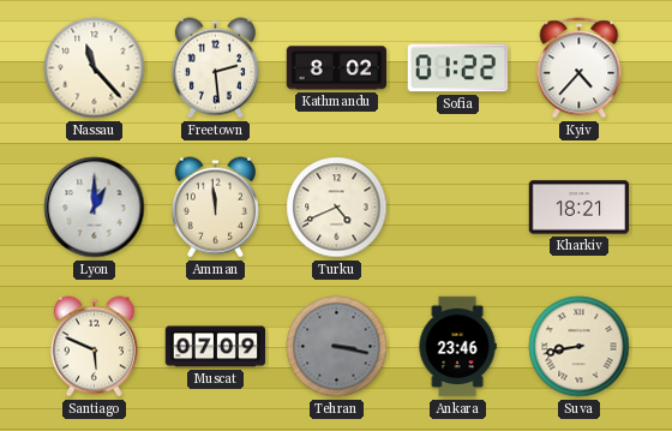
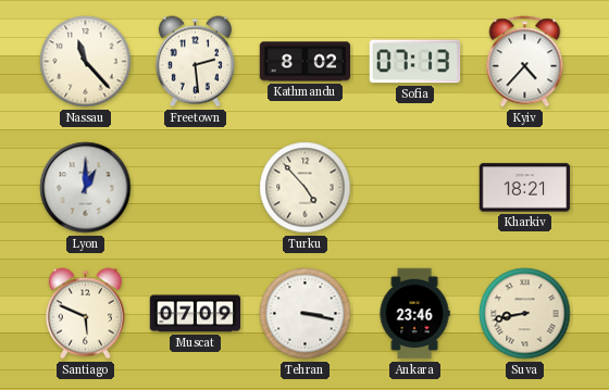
Sofia: 01:22 -> 07:13 (415, 62)
Amman: 11:59 -> none (215, 208)
Turku: 4:41 -> 4:53 (306, 188)
Tehran dial: grey -> white (306, 314)
